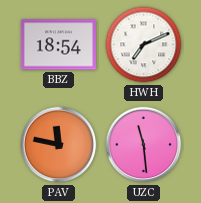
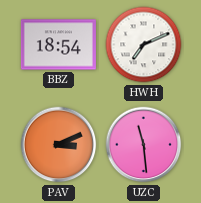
PAV: 11:47 -> 3:11 (59, 145)
